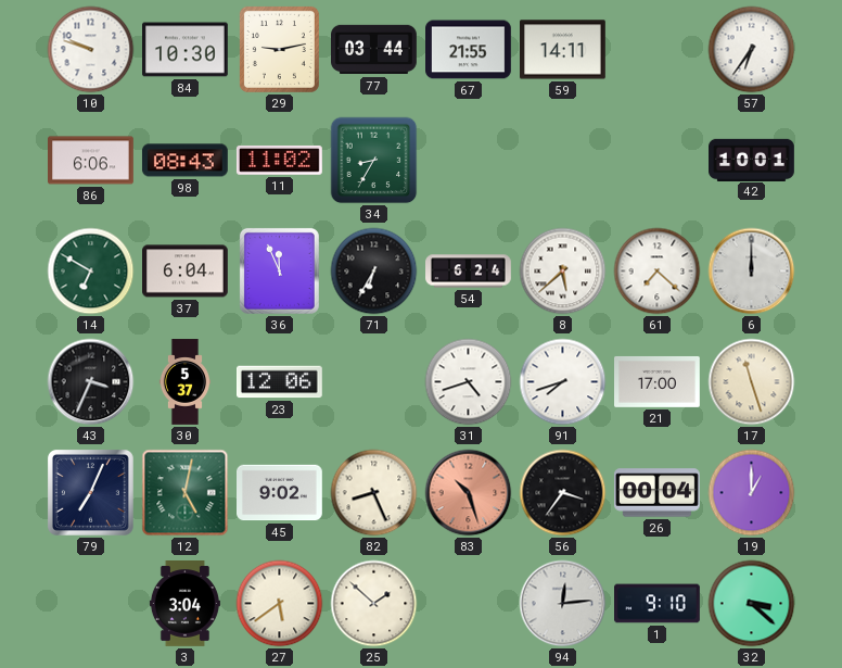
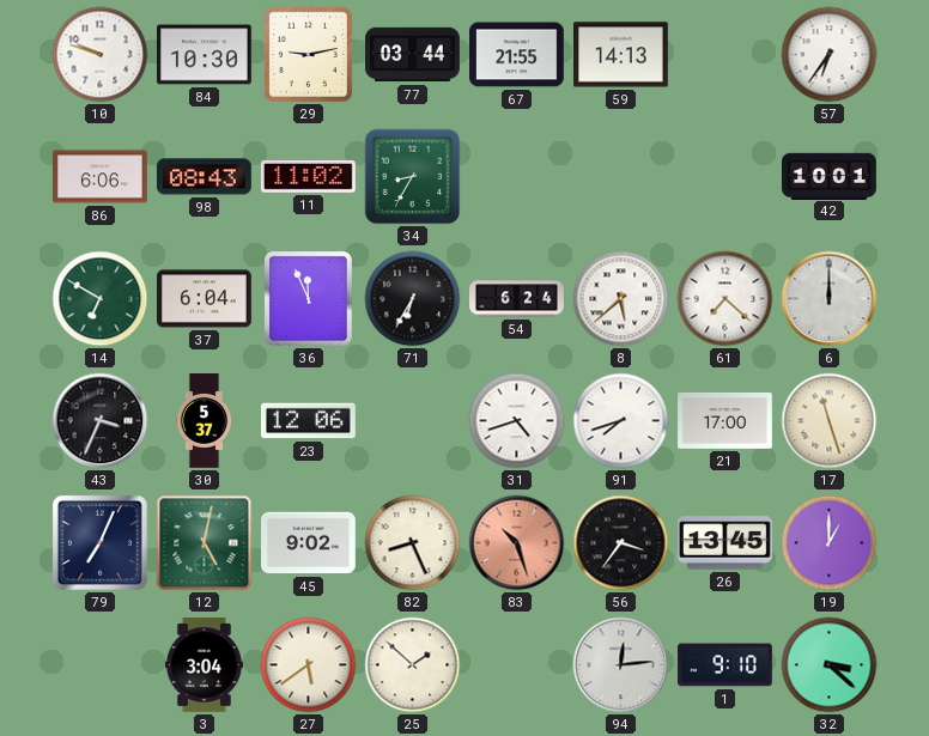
59: 14:11 -> 14:13 (621, 55)
26: 00:04 -> 13:45 (725, 543)
